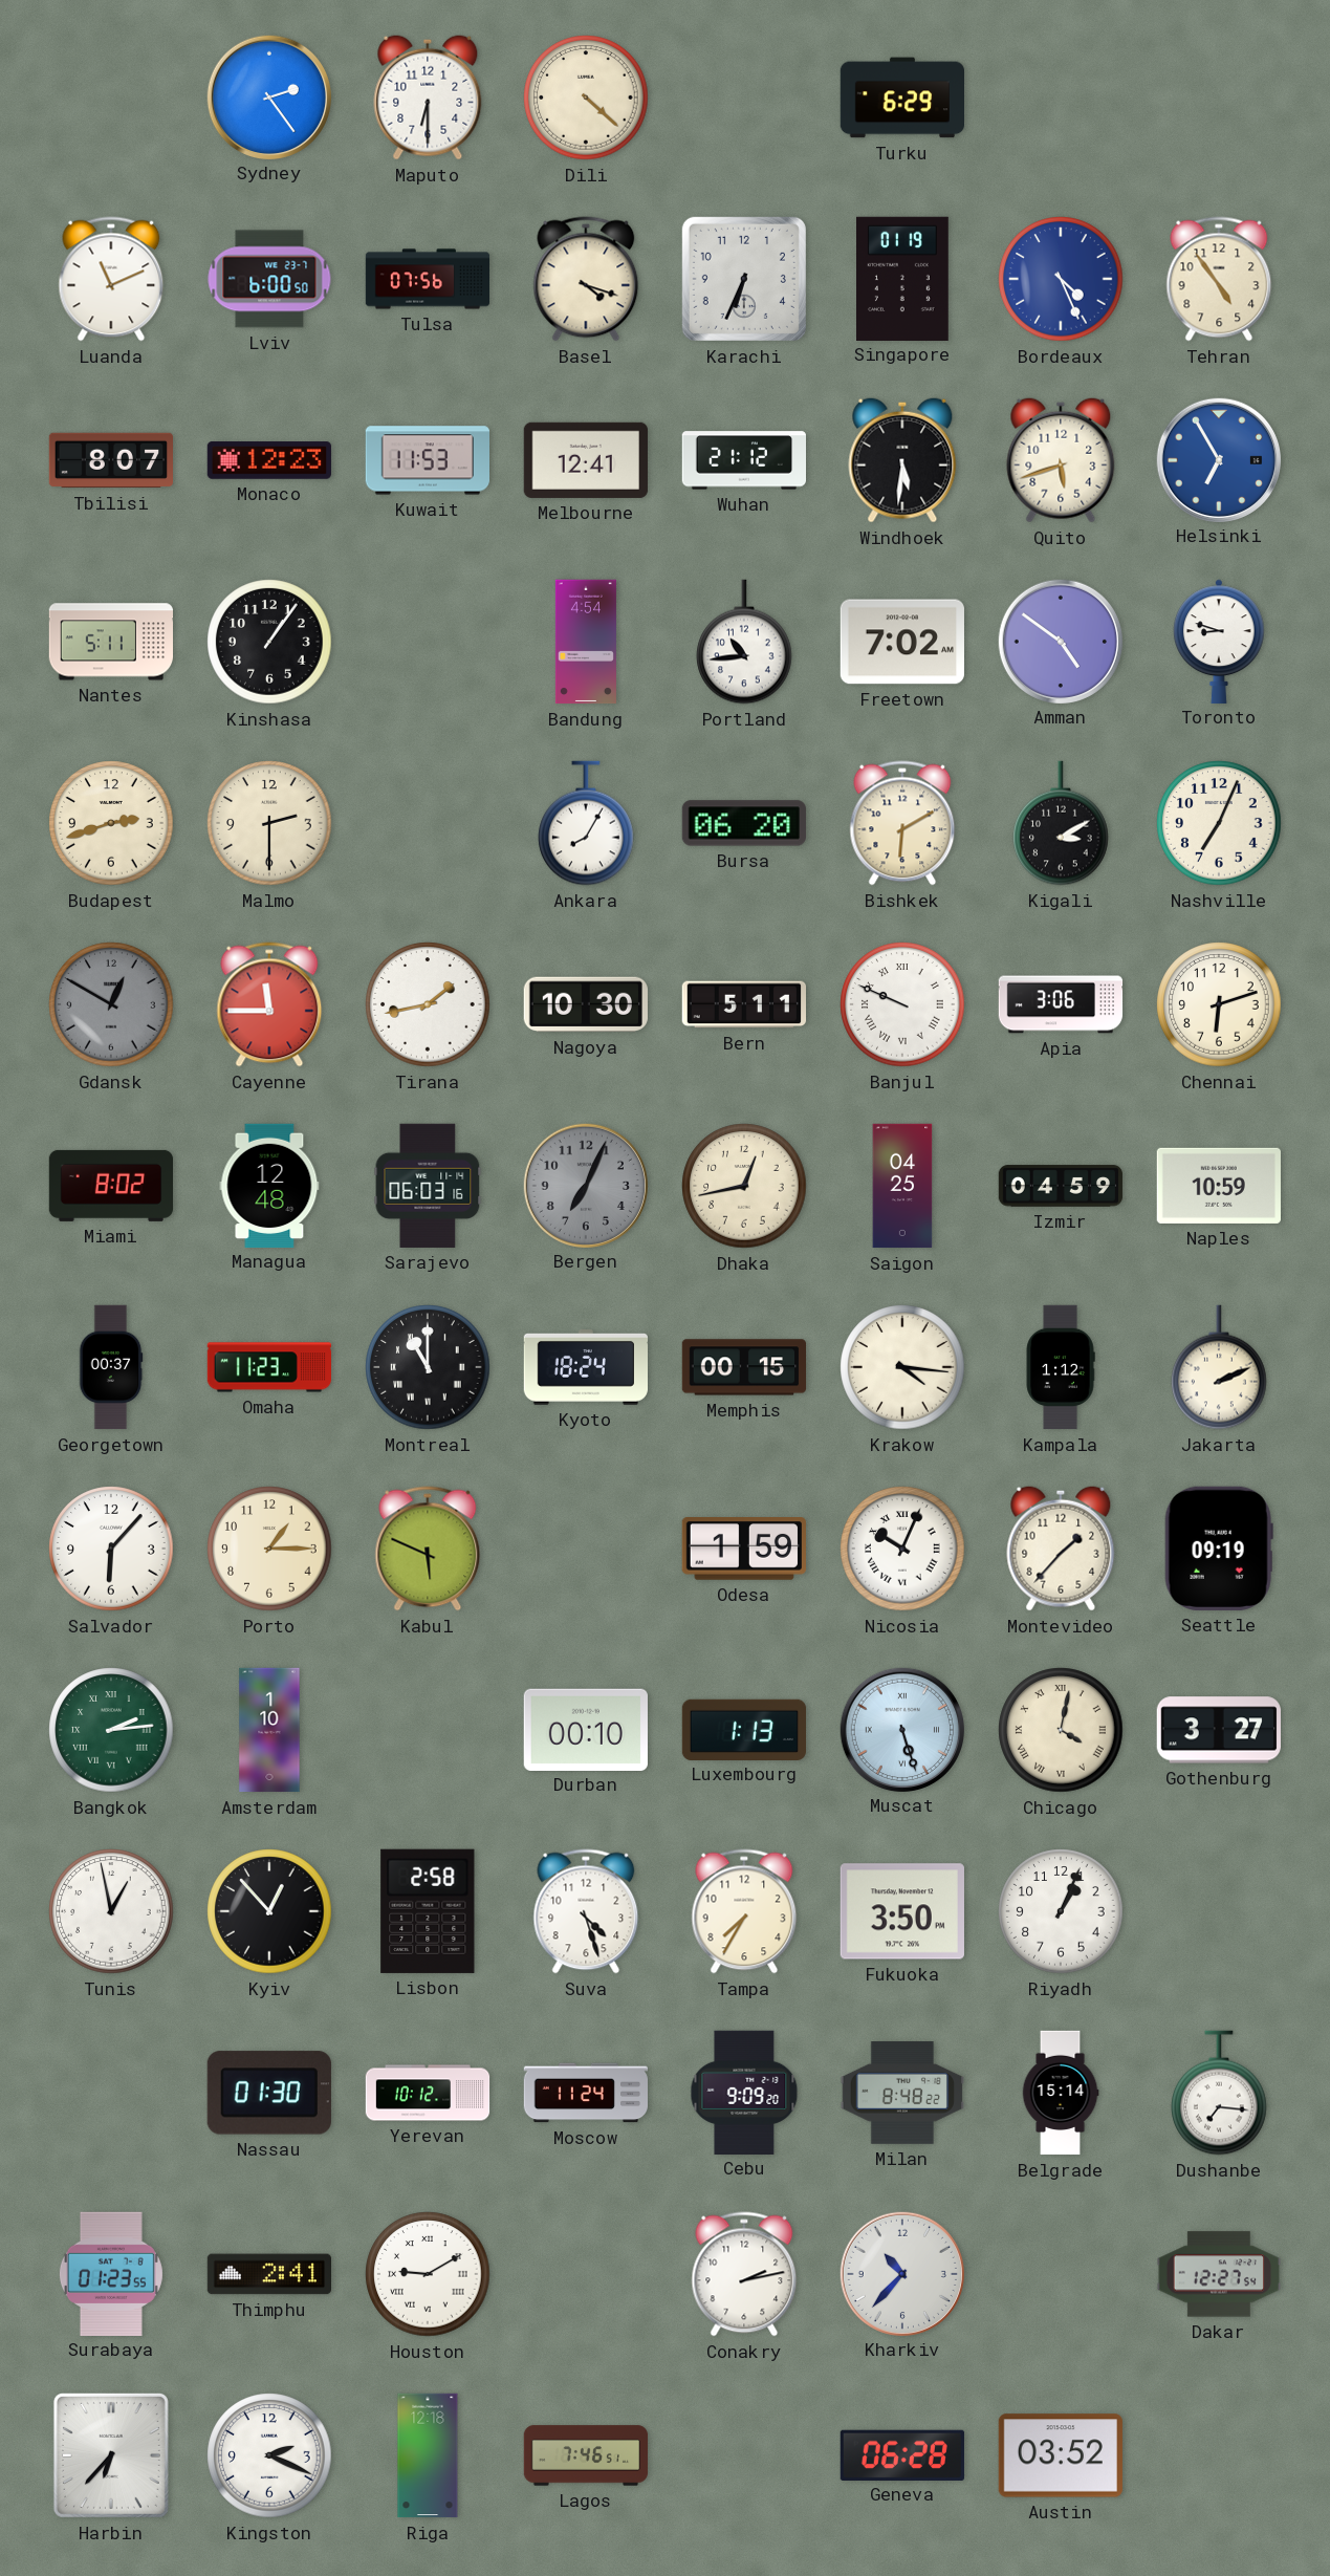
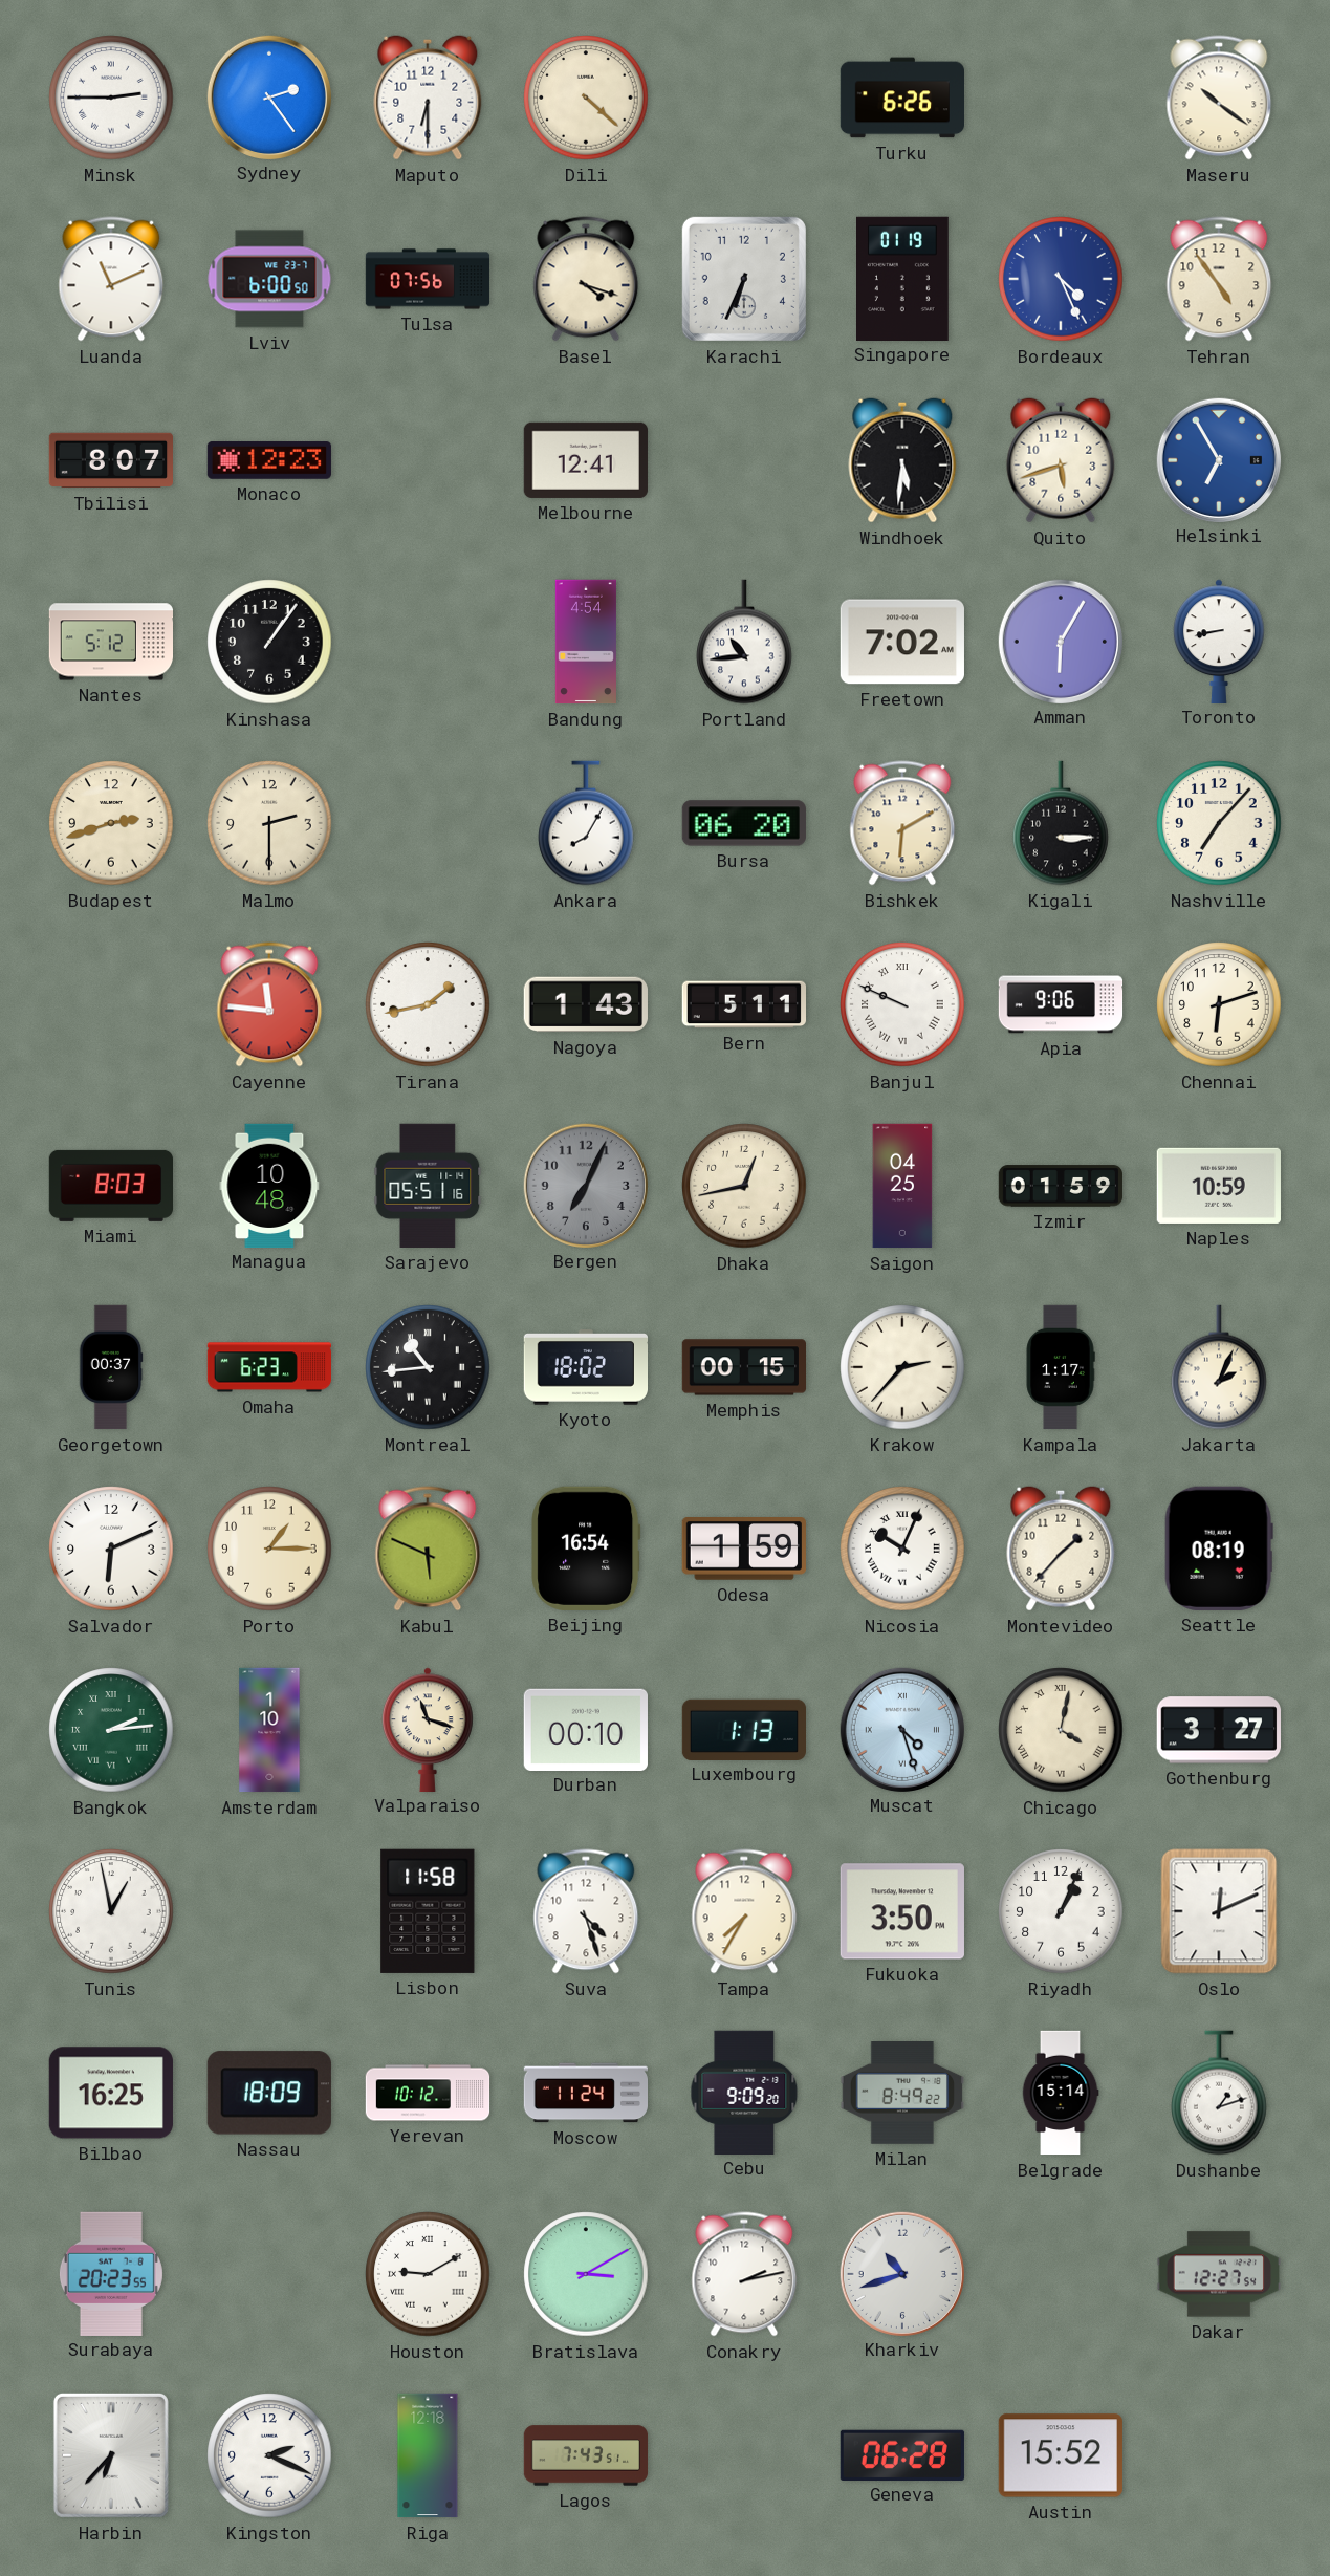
Minsk: none -> 2:45 (111, 98)
Turku: 6:29 -> 6:26 (901, 98)
Maseru: none -> 10:21 (1219, 98)
Kuwait: 11:53 -> none (427, 460)
Wuhan: 21:12 -> none (743, 460)
Nantes: 5:11 -> 5:12 (110, 642)
Amman: 4:51 -> 6:05 (1060, 641)
Toronto: 8:48 -> 8:43 (1219, 641)
Kigali: 3:10 -> 3:15 (1061, 823)
Nashville: 7:04 -> 7:07 (1219, 823)
Gdansk: 12:50 -> none (111, 1004)
Cayenne: 11:45 -> 11:46 (269, 1004)
Nagoya: 10:30 -> 1:43 (586, 1004)
Apia: 3:06 -> 9:06 (1061, 1004)
Miami: 8:02 -> 8:03 (111, 1186)
Managua: 12:48 -> 10:48 (269, 1185)
Sarajevo: 06:03 -> 05:51 (428, 1186)
Izmir: 04:59 -> 01:59 (1061, 1186)
Omaha: 11:23 -> 6:23 (269, 1367)
Montreal: 11:00 -> 10:44 (428, 1367)
Kyoto: 18:24 -> 18:02 (585, 1368)
Krakow: 4:16 -> 2:37 (902, 1367)
Kampala: 1:12 -> 1:17 (1061, 1367)
Jakarta: 2:11 -> 2:04 (1219, 1367)
Salvador: 6:07 -> 6:11 (111, 1549)
Beijing: none -> 16:54 (586, 1549)
Seattle: 09:19 -> 08:19 (1219, 1549)
Valparaiso: none -> 11:18 (428, 1729)
Muscat: 5:27 -> 4:27 (901, 1729)
Kyiv: 12:53 -> none (269, 1911)
Lisbon: 2:58 -> 11:58 (428, 1911)
Oslo: none -> 12:11 (1219, 1911)
Bilbao: none -> 16:25 (111, 2093)
Nassau: 01:30 -> 18:09 (269, 2093)
Milan: 8:48 -> 8:49 (901, 2094)
Dushanbe: 7:16 -> 1:12 (1219, 2093)
Surabaya: 01:23 -> 20:23 (111, 2273)
Thimphu: 2:41 -> none (268, 2274)
Bratislava: none -> 3:10 (586, 2274)
Kharkiv: 10:37 -> 10:42 (901, 2273)
Lagos: 7:46 -> 7:43 (586, 2455)
Austin: 03:52 -> 15:52 (1061, 2455)
